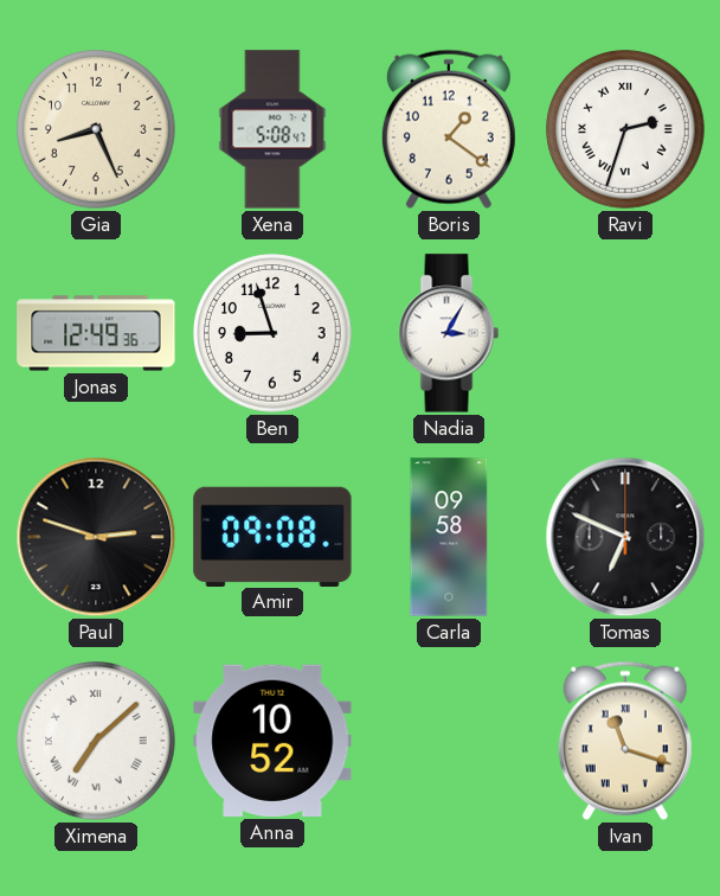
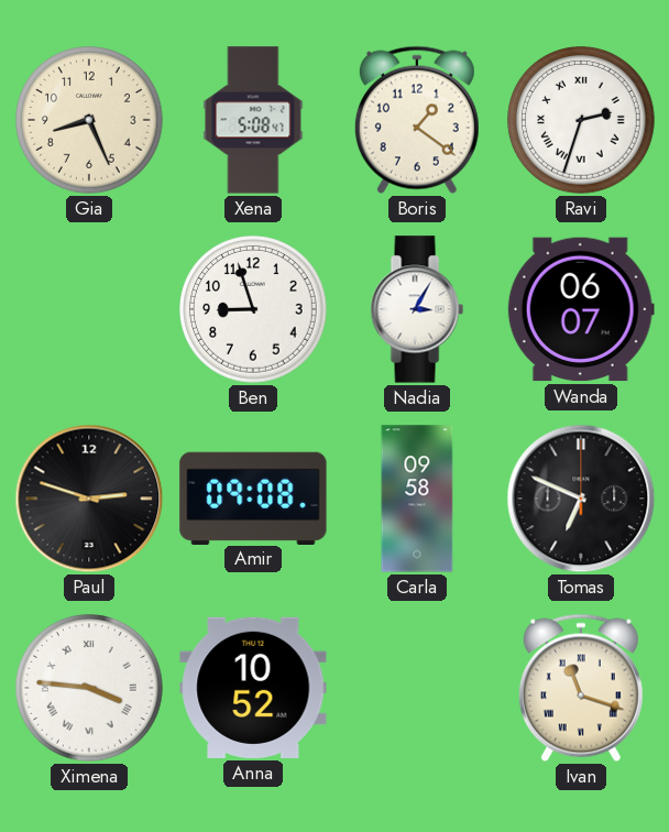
Jonas: 12:49 -> none (96, 333)
Wanda: none -> 06:07 (581, 309)
Ximena: 7:08 -> 3:46 (89, 688)
